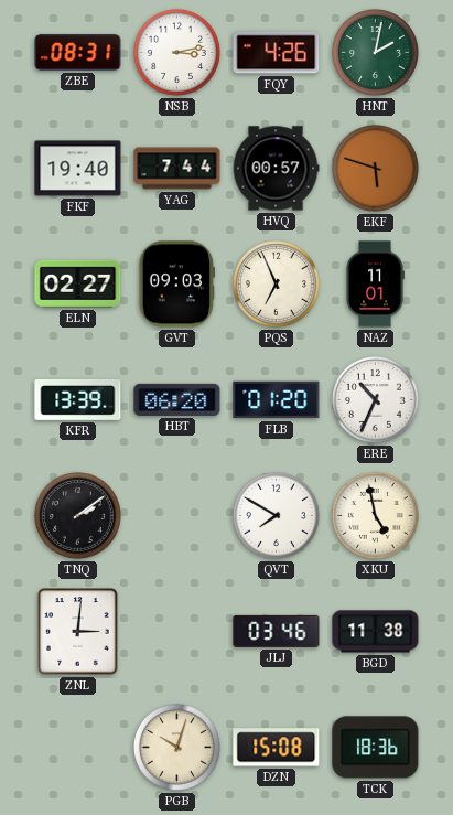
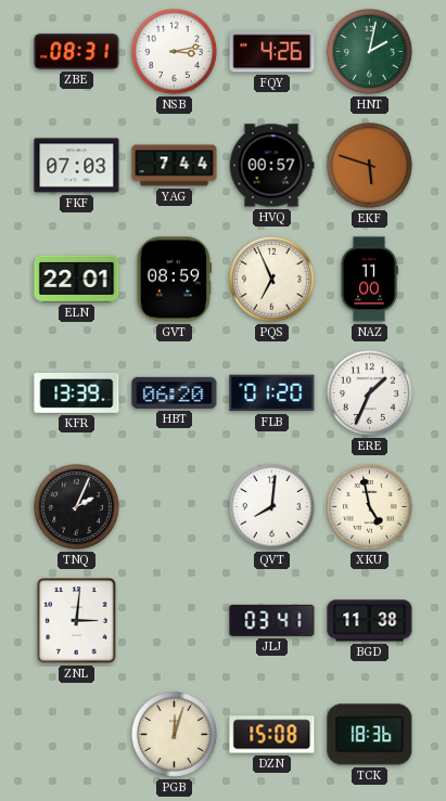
FKF: 19:40 -> 07:03 (77, 166)
ELN: 02:27 -> 22:01 (77, 279)
GVT: 09:03 -> 08:59 (174, 280)
NAZ: 11:01 -> 11:00 (369, 280)
ERE: 10:34 -> 1:34 (369, 392)
TNQ: 2:09 -> 2:04 (76, 506)
QVT: 7:50 -> 8:01 (271, 506)
JLJ: 03:46 -> 03:41 (272, 620)
PGB: 10:03 -> 12:03 (174, 734)
